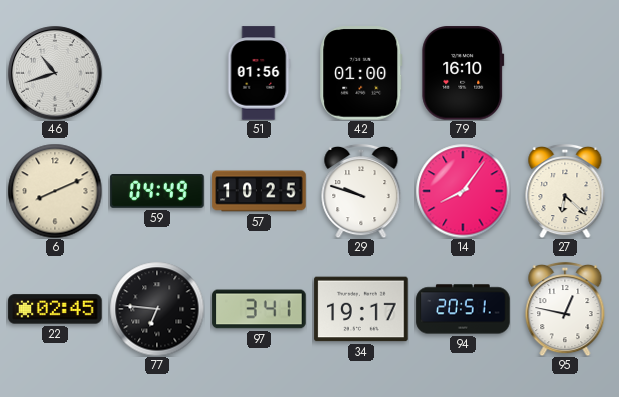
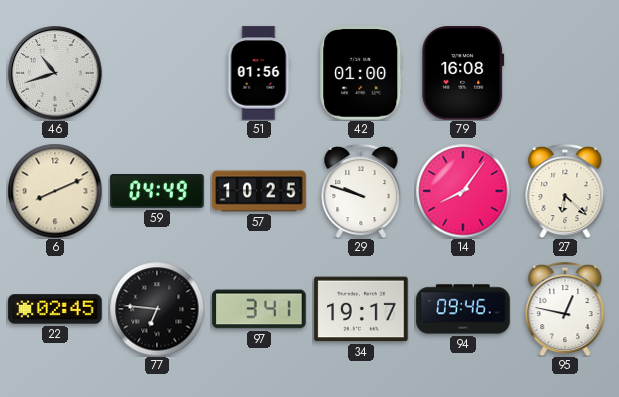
79: 16:10 -> 16:08 (463, 73)
94: 20:51 -> 09:46 (463, 309)
